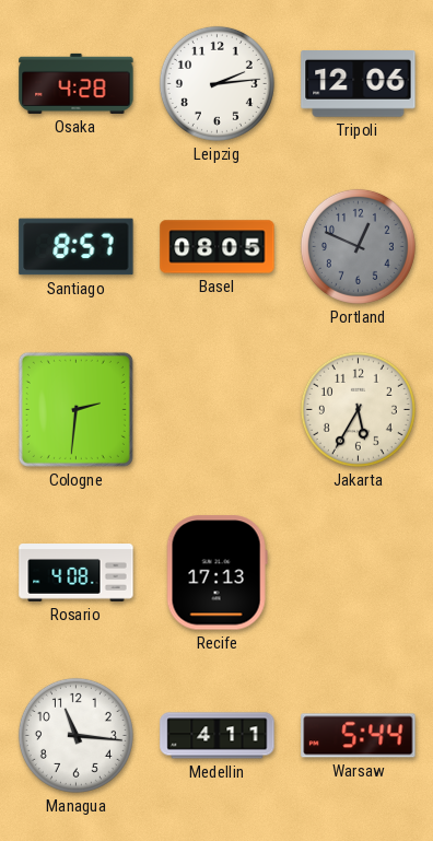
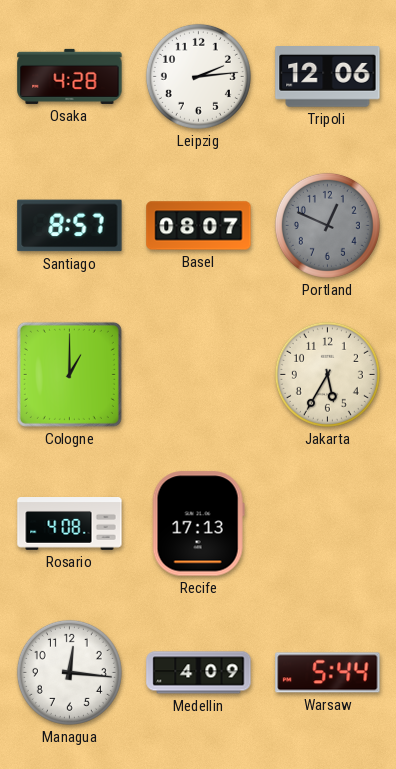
Basel: 08:05 -> 08:07 (199, 226)
Cologne: 2:31 -> 1:00 (69, 374)
Managua: 11:16 -> 12:16 (69, 672)
Medellin: 4:11 -> 4:09 (199, 673)
